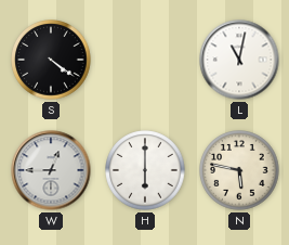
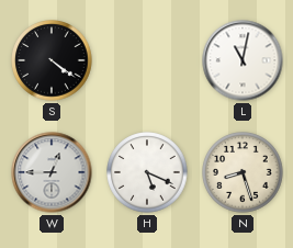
H: 6:00 -> 5:19 (147, 172)
N: 5:47 -> 8:27 (243, 172)
